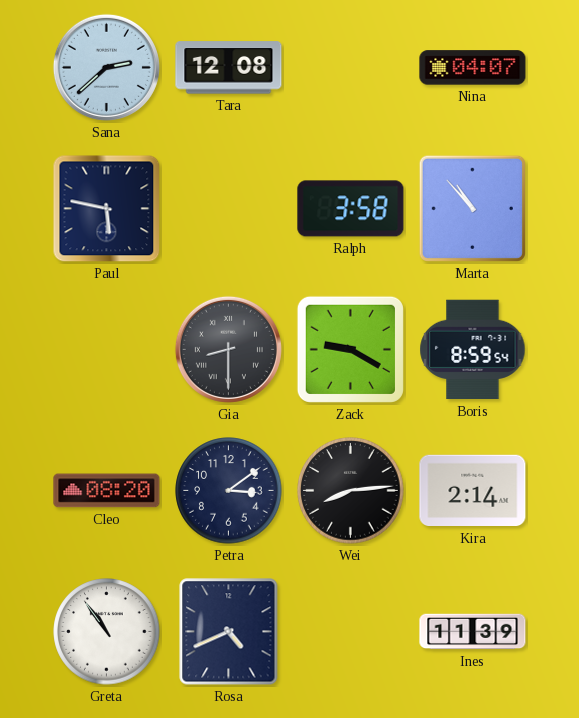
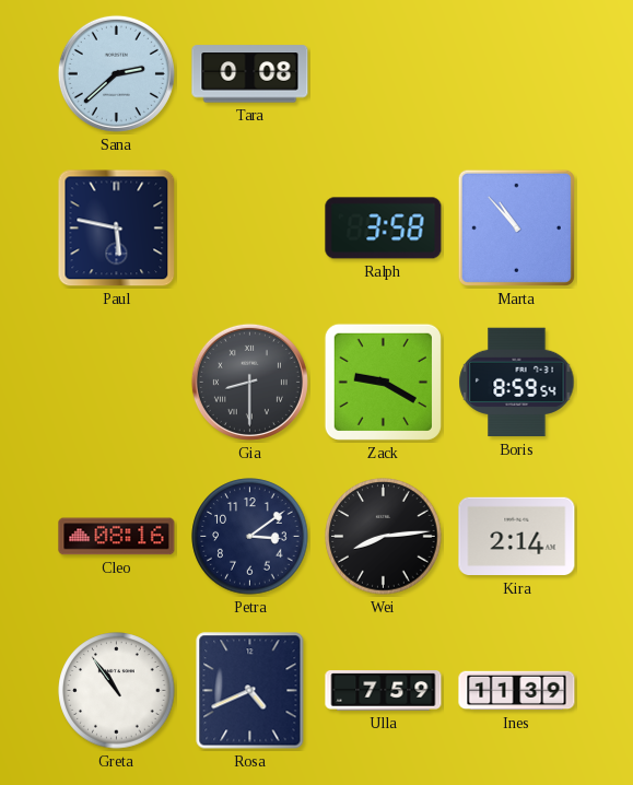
Tara: 12:08 -> 0:08 (250, 74)
Nina: 04:07 -> none (473, 68)
Cleo: 08:20 -> 08:16 (117, 537)
Ulla: none -> 7:59 (384, 691)
